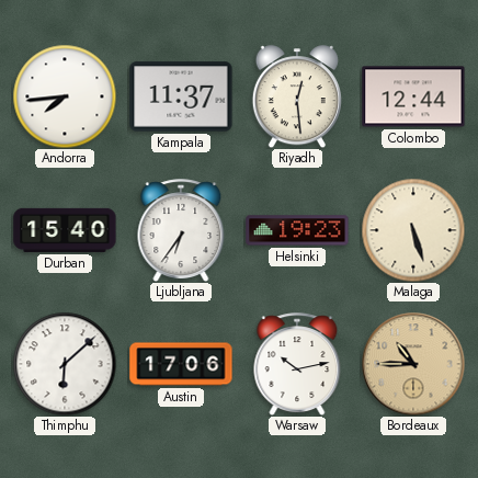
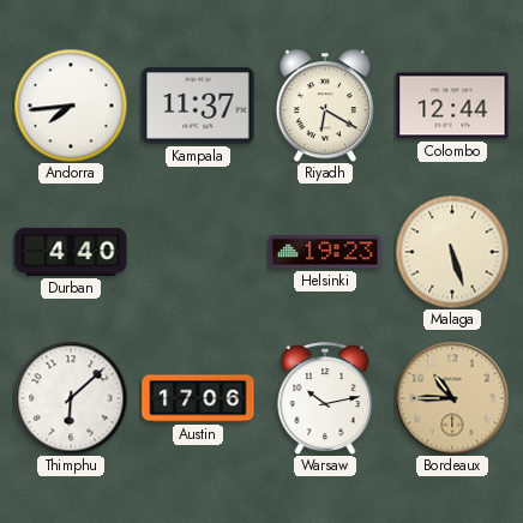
Riyadh: 12:29 -> 6:20 (325, 106)
Durban: 15:40 -> 4:40 (71, 252)
Ljubljana: 6:36 -> none (181, 230)
